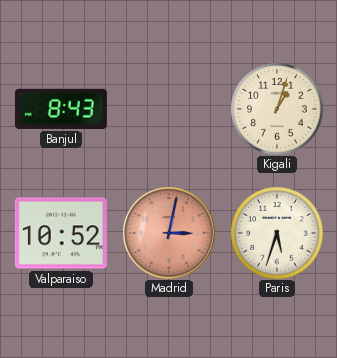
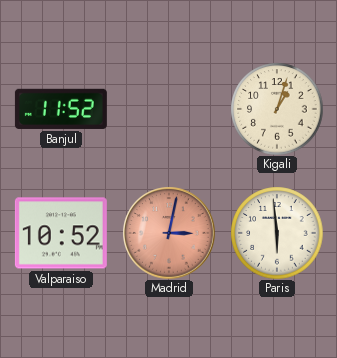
Banjul: 8:43 -> 11:52 (61, 109)
Paris: 5:33 -> 5:59 (277, 233)
